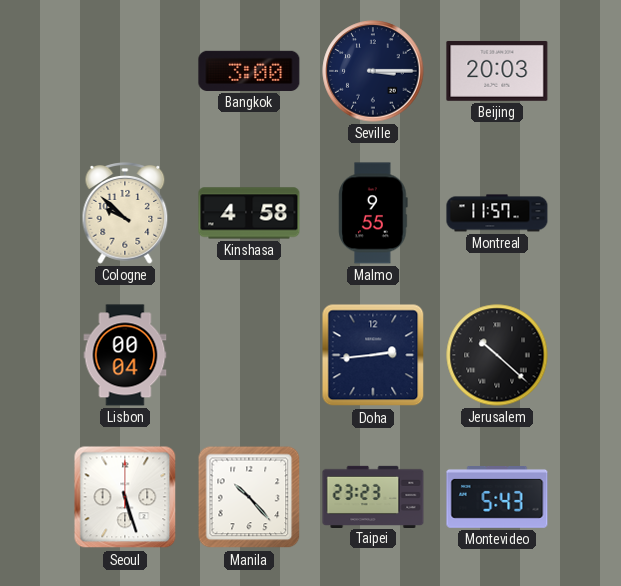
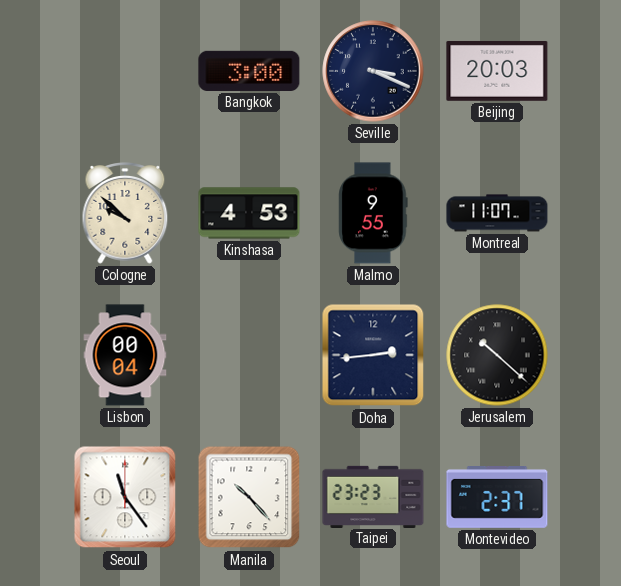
Seville: 3:15 -> 3:19 (373, 71)
Kinshasa: 4:58 -> 4:53 (249, 213)
Montreal: 11:57 -> 11:07 (497, 213)
Seoul: 5:27 -> 11:24 (125, 497)
Montevideo: 5:43 -> 2:37 (497, 498)
